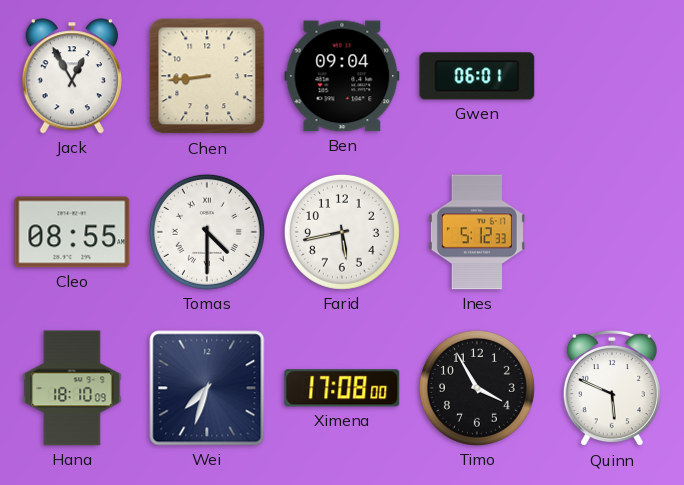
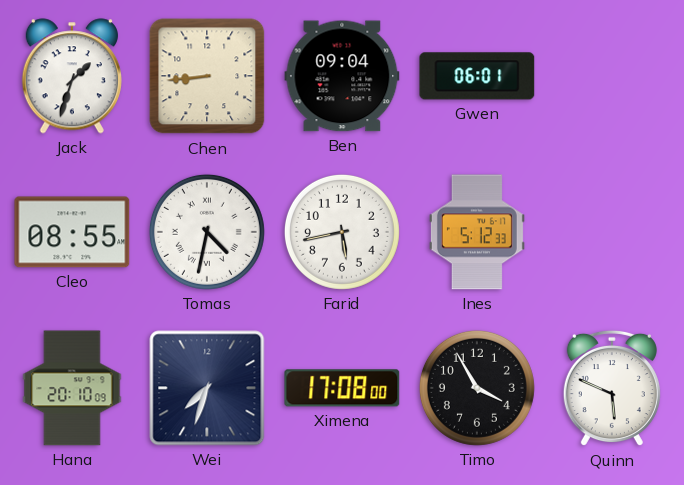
Jack: 12:55 -> 1:33 (72, 76)
Tomas: 4:30 -> 4:32 (207, 232)
Hana: 18:10 -> 20:10 (72, 388)
